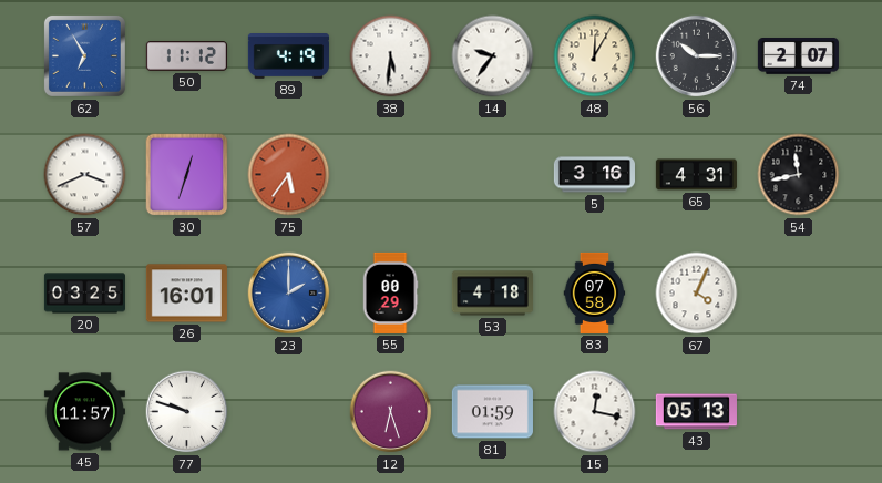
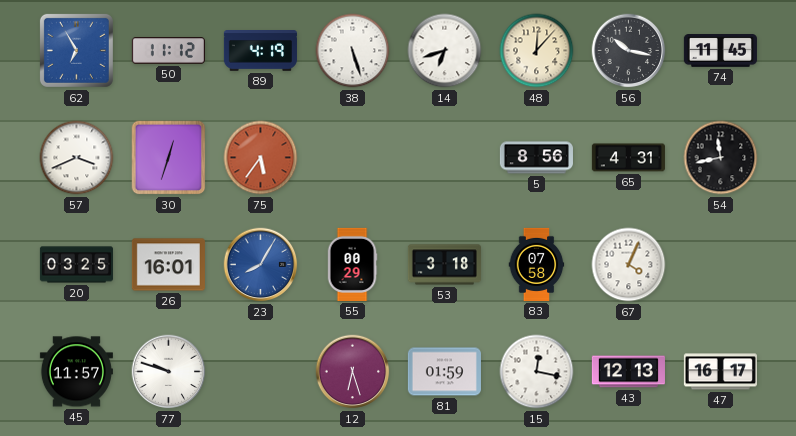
38: 5:31 -> 5:27 (353, 51)
14: 9:36 -> 6:42 (445, 51)
48: 12:05 -> 12:07 (537, 51)
56: 10:15 -> 10:17 (629, 51)
74: 2:07 -> 11:45 (720, 51)
5: 3:16 -> 8:56 (536, 158)
23: 2:00 -> 8:05 (261, 265)
53: 4:18 -> 3:18 (444, 265)
43: 05:13 -> 12:13 (628, 372)
47: none -> 16:17 (720, 372)
